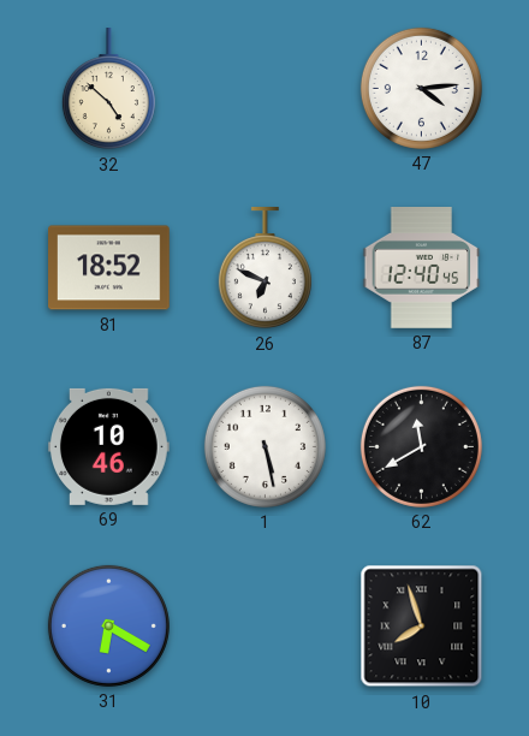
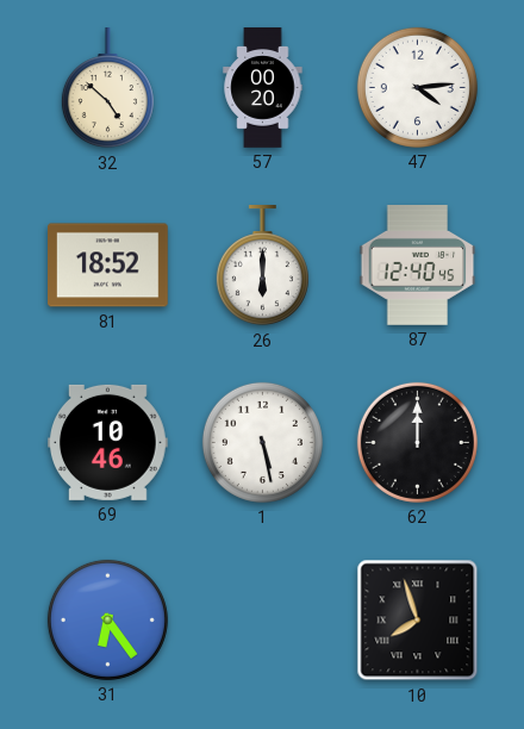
57: none -> 00:20 (263, 88)
26: 6:49 -> 6:00 (262, 267)
62: 11:40 -> 12:00 (417, 442)
31: 6:20 -> 6:24 (107, 619)
